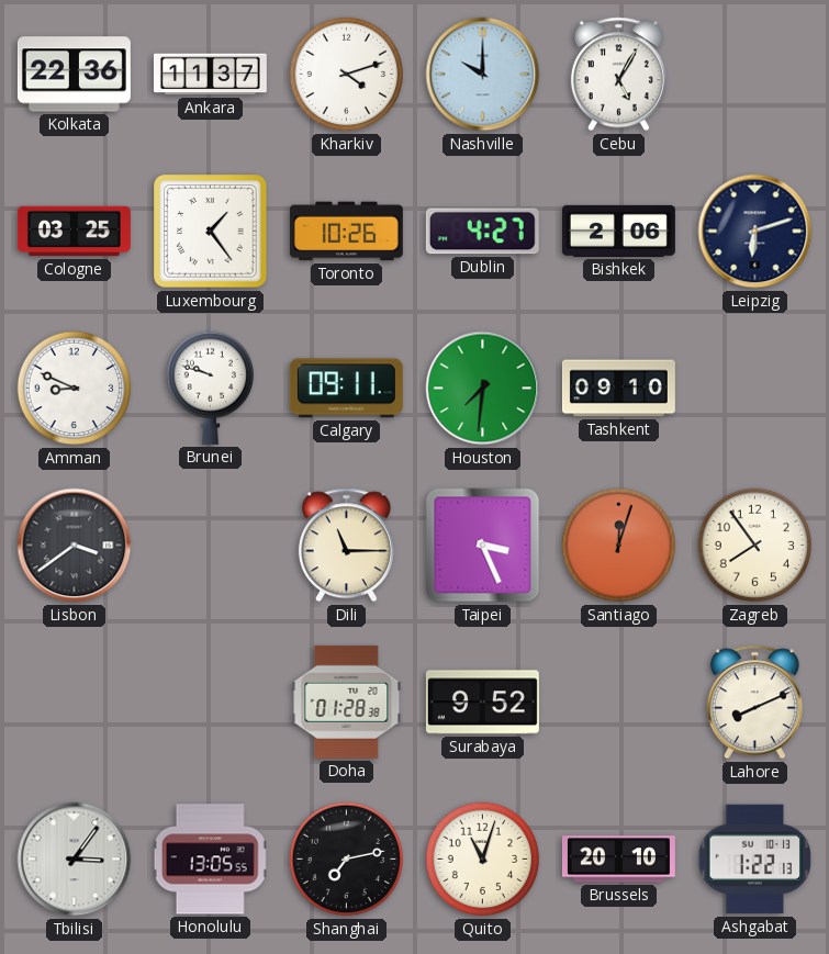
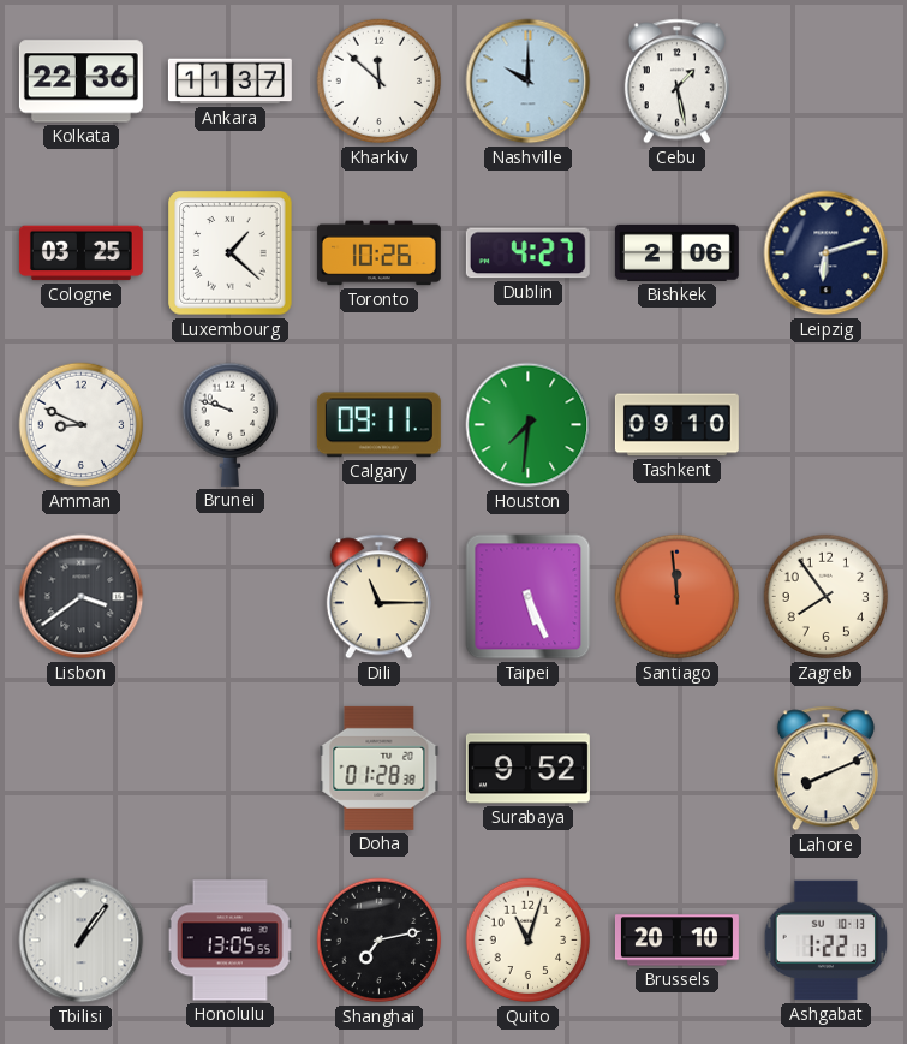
Kharkiv: 4:12 -> 11:52 (380, 82)
Cebu: 5:05 -> 1:28 (676, 82)
Luxembourg: 1:24 -> 1:22 (231, 253)
Taipei: 3:26 -> 5:26 (529, 597)
Santiago: 12:03 -> 11:59 (678, 597)
Tbilisi: 3:06 -> 1:06 (82, 941)
